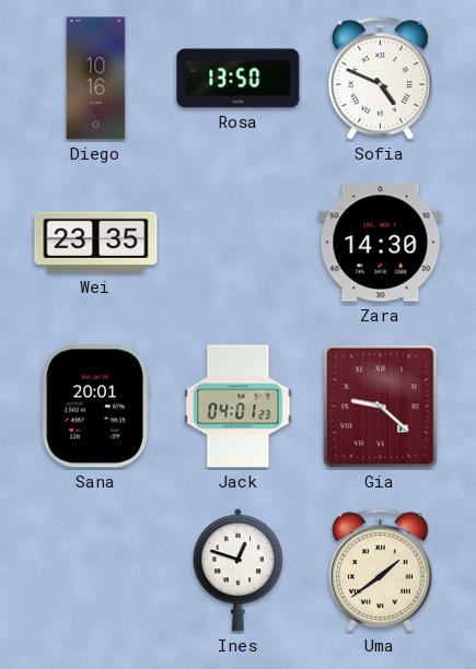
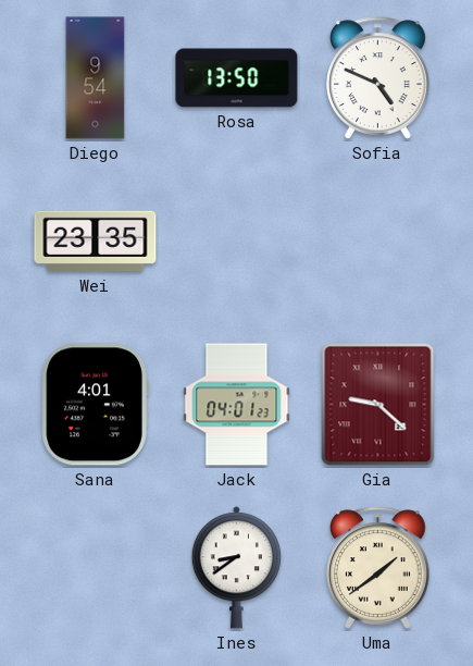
Diego: 10:16 -> 9:54 (96, 78)
Zara: 14:30 -> none (381, 243)
Sana: 20:01 -> 4:01 (95, 405)
Ines: 12:48 -> 8:39 (236, 568)
